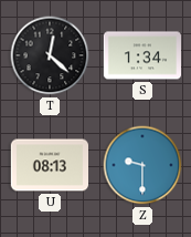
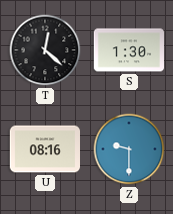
S: 1:34 -> 1:30 (128, 50)
U: 08:13 -> 08:16 (44, 149)
